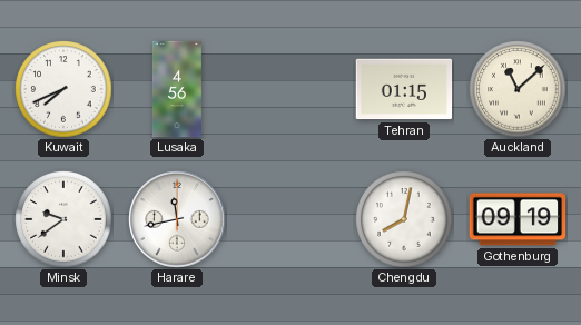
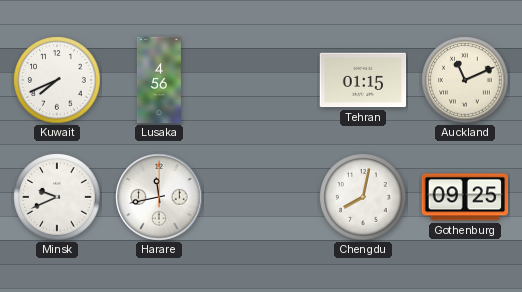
Auckland: 11:08 -> 11:11 (465, 80)
Minsk: 9:39 -> 9:41 (57, 197)
Gothenburg: 09:19 -> 09:25 (465, 197)
